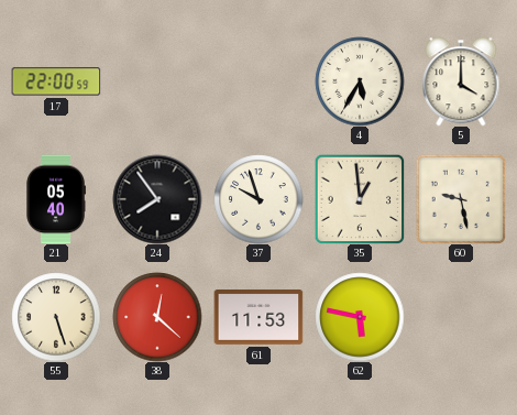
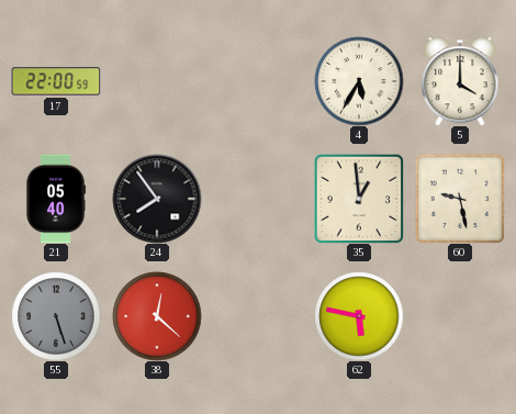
37: 9:57 -> none (258, 199)
55 dial: cream -> grey (56, 316)
61: 11:53 -> none (258, 318)
